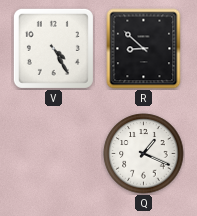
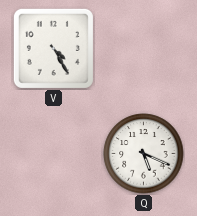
R: 8:52 -> none (144, 49)
Q: 1:19 -> 5:19 (144, 154)
